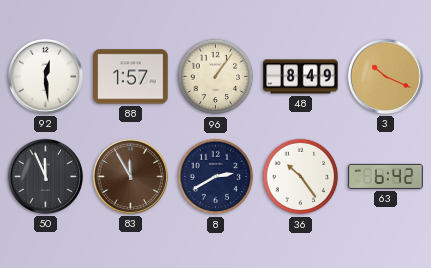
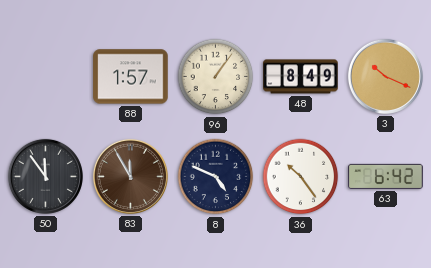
92: 12:29 -> none (45, 76)
50: 11:56 -> 11:54 (45, 176)
8: 2:40 -> 4:49 (216, 177)
